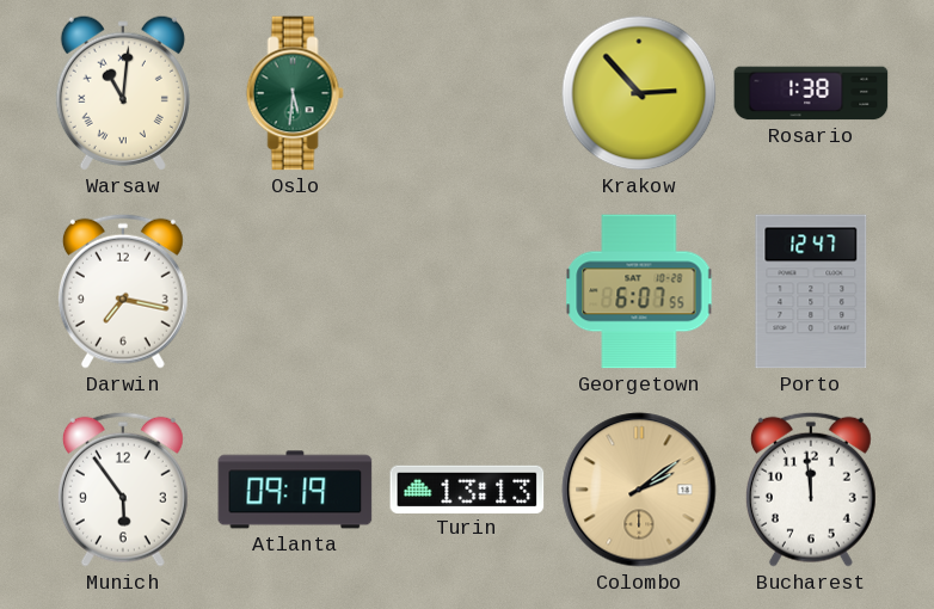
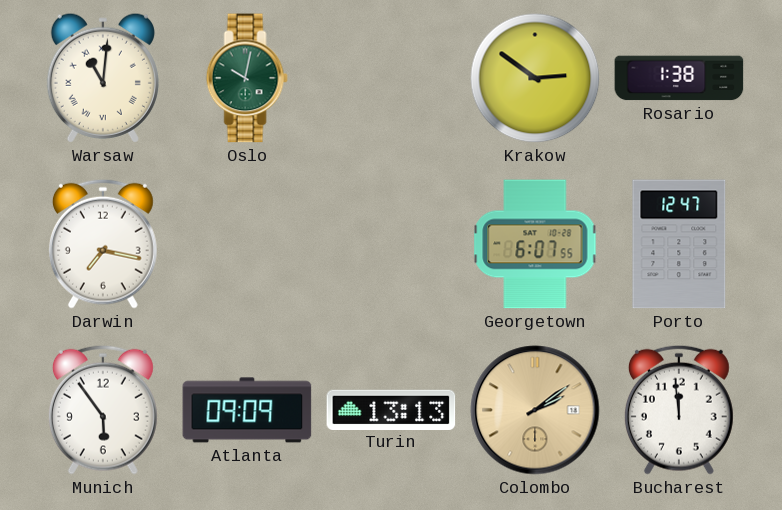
Oslo: 5:31 -> 10:02 (247, 78)
Krakow: 2:53 -> 2:51 (535, 78)
Atlanta: 09:19 -> 09:09 (247, 410)
